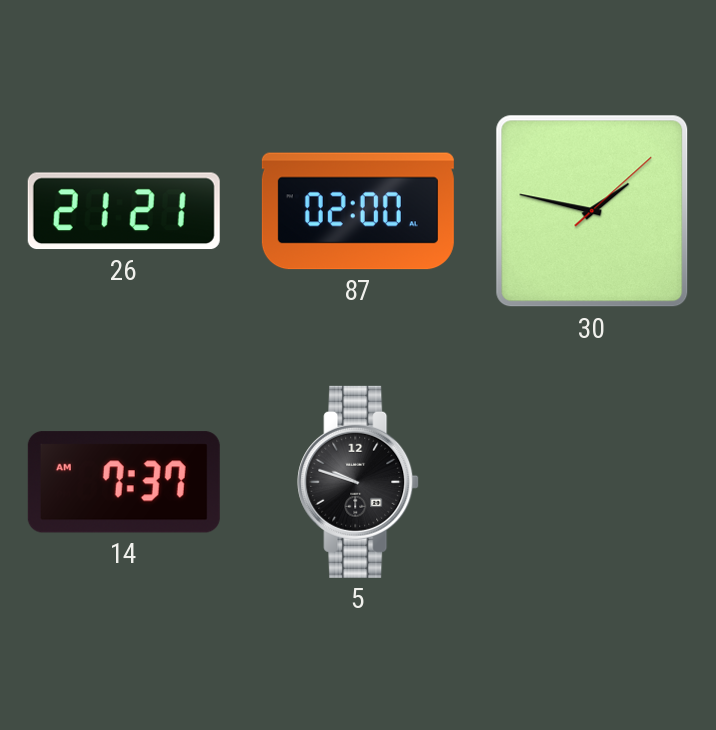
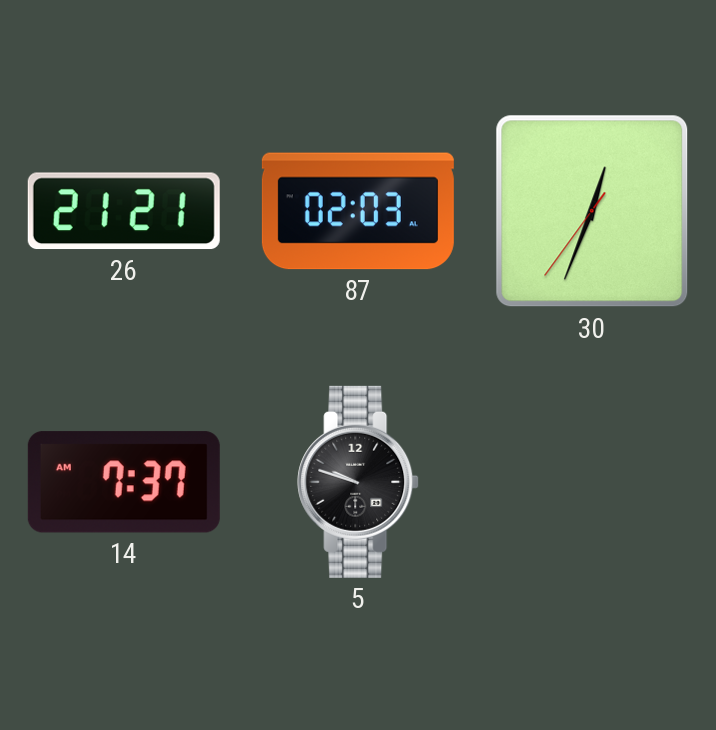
87: 02:00 -> 02:03 (358, 211)
30: 1:47 -> 12:33 (592, 211)
